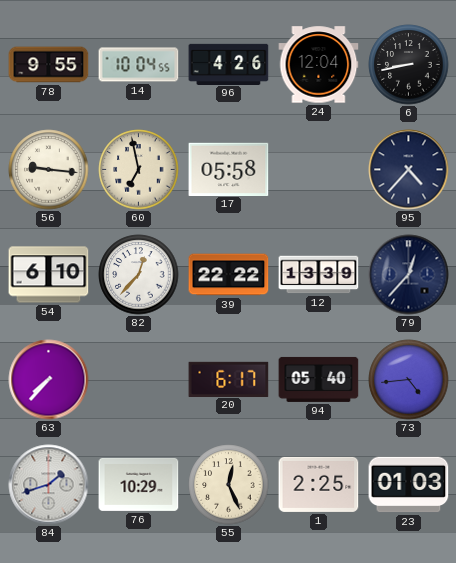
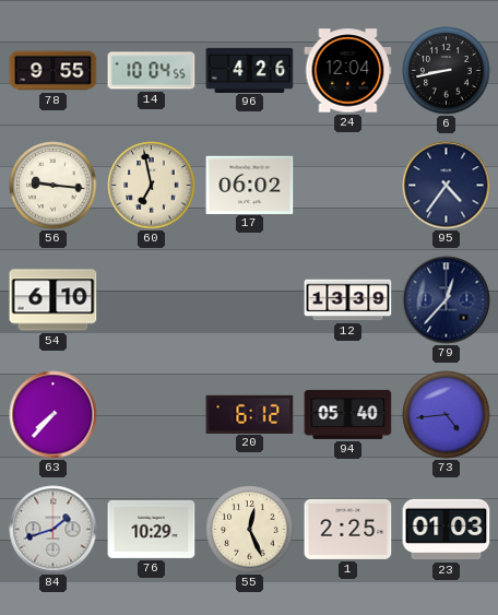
17: 05:58 -> 06:02 (250, 185)
95: 4:37 -> 4:36 (447, 186)
82: 12:37 -> none (139, 275)
39: 22:22 -> none (229, 275)
20: 6:17 -> 6:12 (250, 414)
